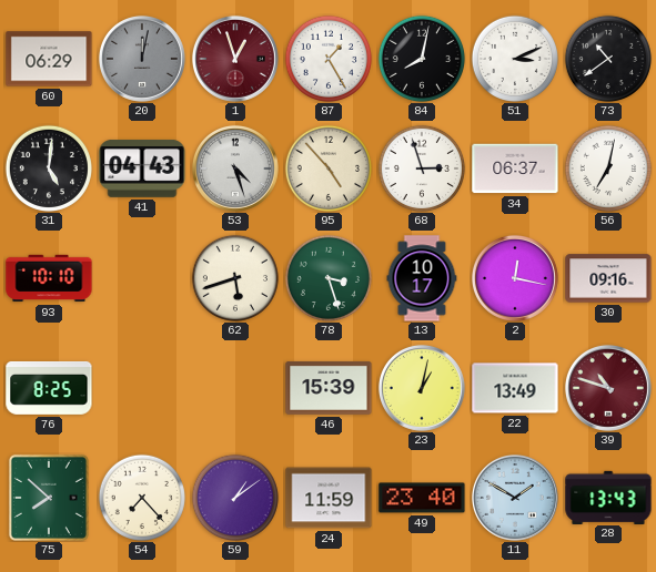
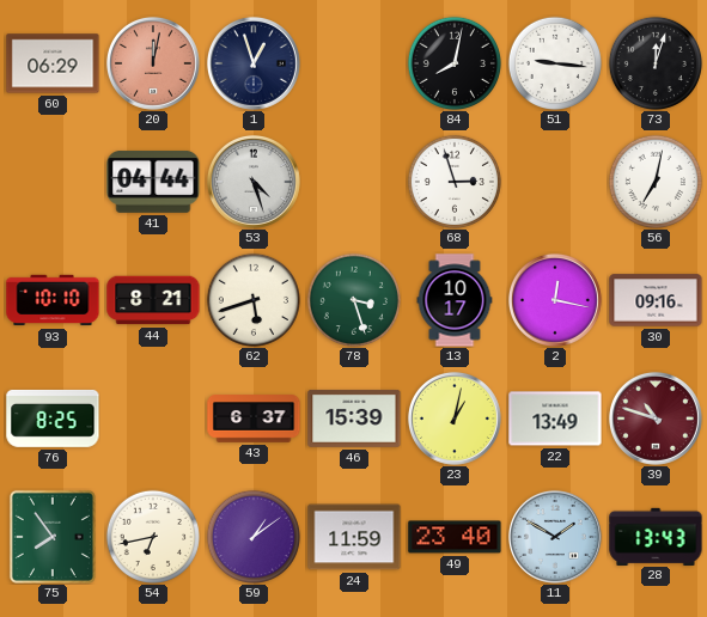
20 dial: grey -> salmon (153, 63)
1 dial: burgundy -> navy (254, 63)
87: 1:25 -> none (327, 58)
51: 3:11 -> 9:16 (554, 62)
73: 10:39 -> 12:03 (654, 62)
31: 5:01 -> none (48, 167)
41: 04:43 -> 04:44 (153, 183)
95: 4:53 -> none (327, 167)
34: 06:37 -> none (515, 168)
44: none -> 8:21 (153, 300)
43: none -> 6:37 (254, 419)
75: 7:52 -> 7:54 (53, 537)
54: 7:23 -> 6:43 (152, 536)
